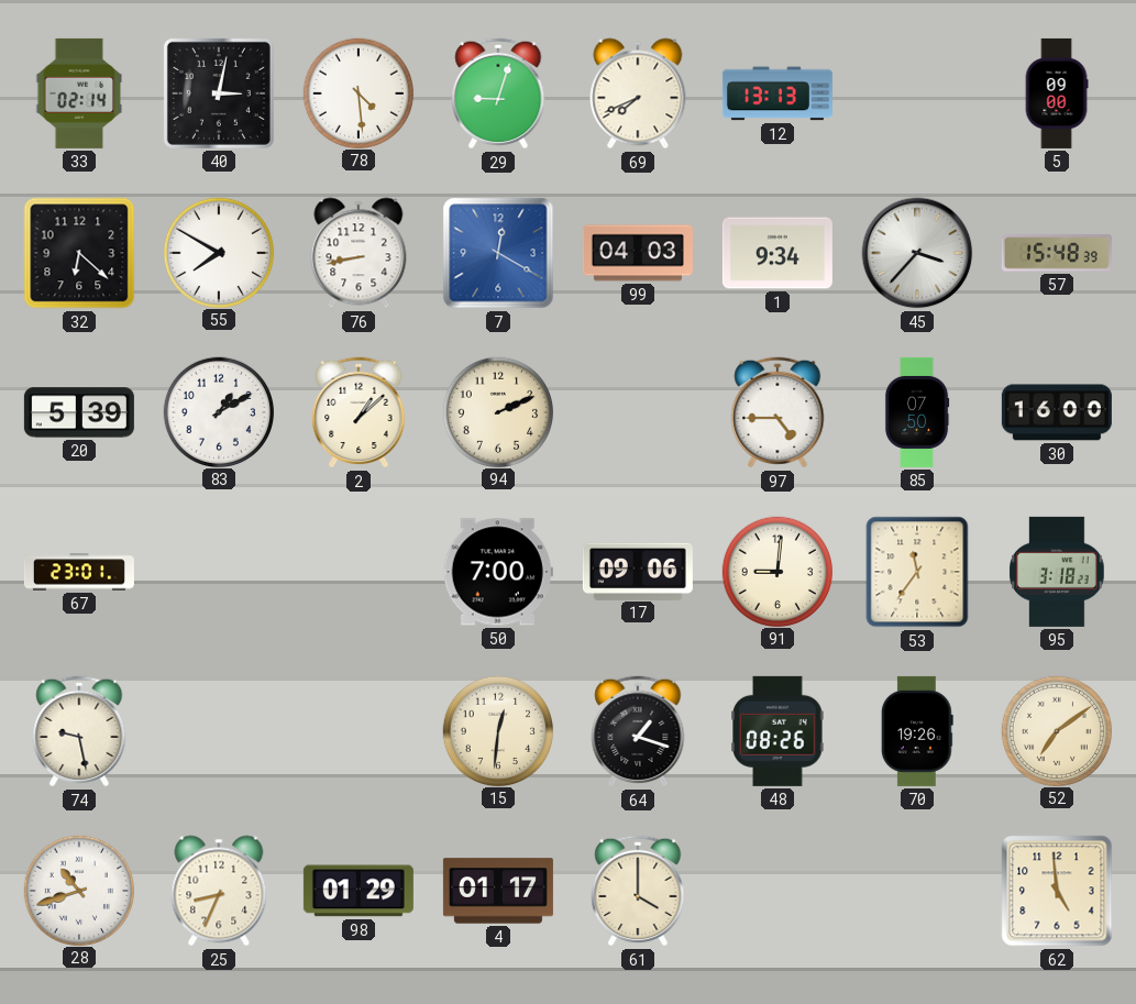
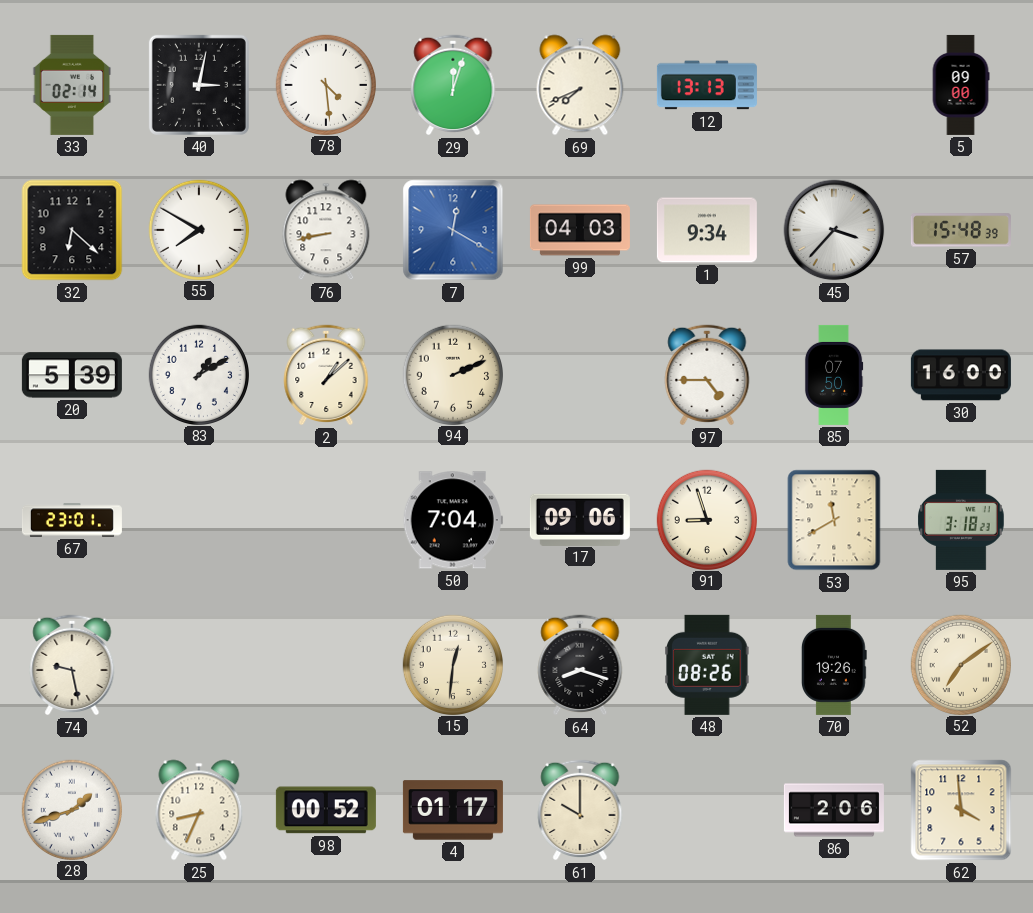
29: 9:03 -> 12:03 (453, 85)
50: 7:00 -> 7:04 (453, 520)
91: 9:01 -> 8:57 (706, 519)
53: 11:36 -> 11:40 (834, 520)
64: 1:18 -> 8:18 (580, 665)
28: 10:42 -> 1:42 (71, 809)
98: 01:29 -> 00:52 (326, 810)
61: 4:00 -> 10:00 (580, 810)
86: none -> 2:06 (834, 810)
62: 4:59 -> 3:59 (961, 810)
